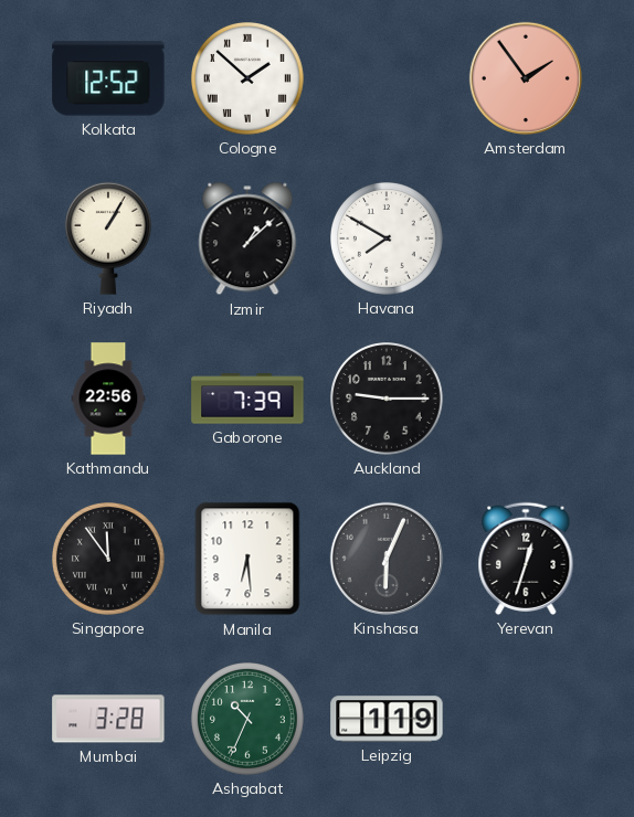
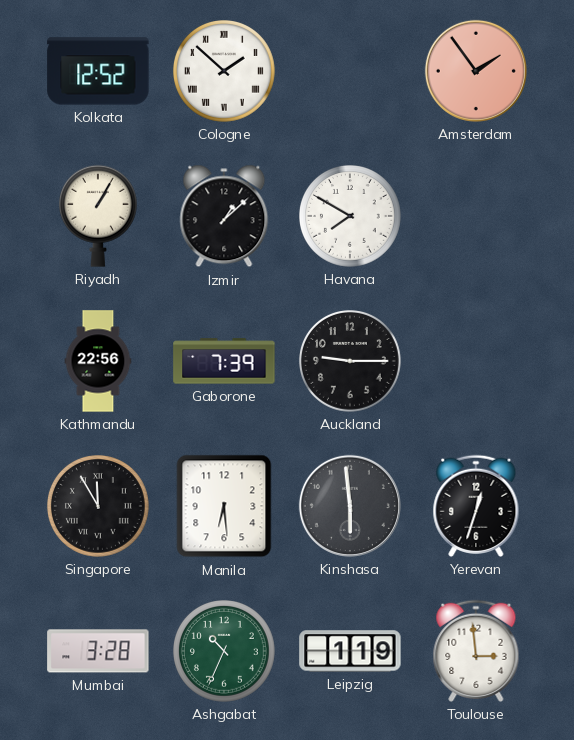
Singapore: 11:54 -> 11:55 (99, 507)
Kinshasa: 6:04 -> 5:59 (350, 506)
Toulouse: none -> 2:59 (476, 651)
